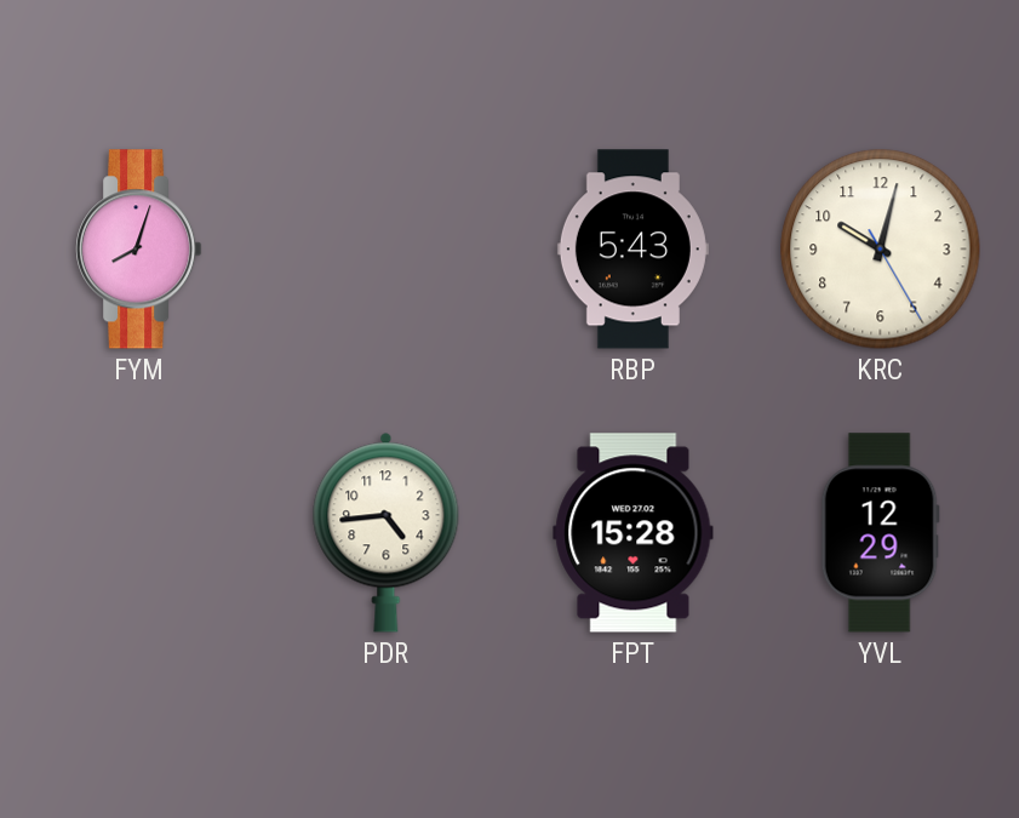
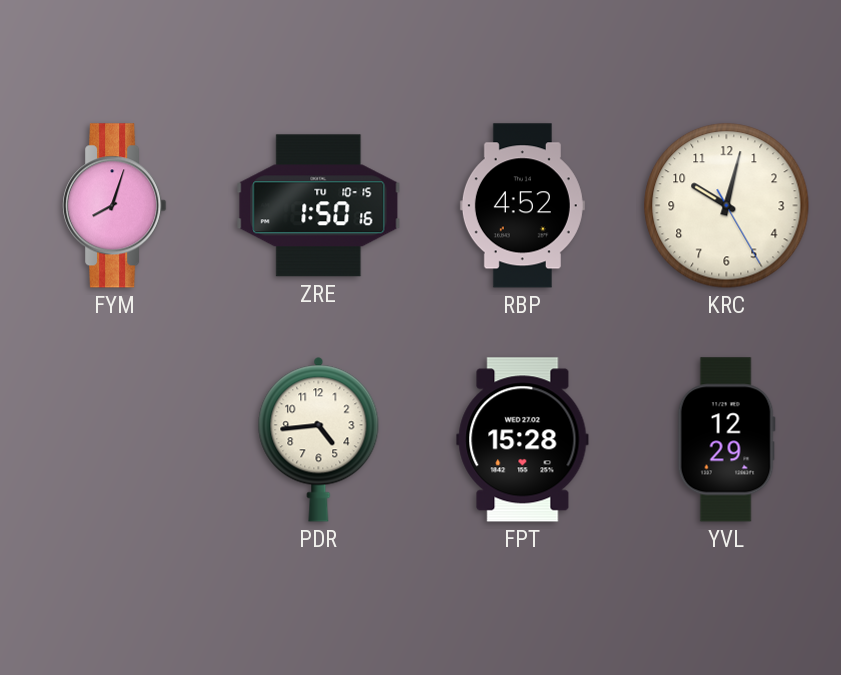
ZRE: none -> 1:50 (319, 206)
RBP: 5:43 -> 4:52 (522, 206)
